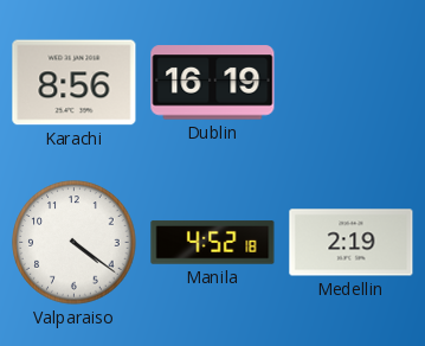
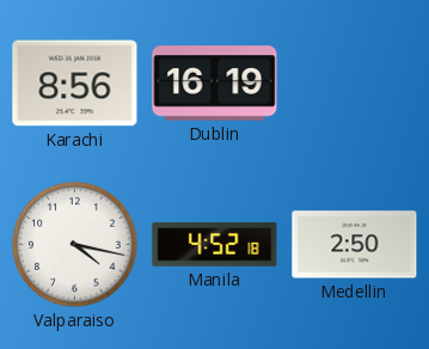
Valparaiso: 4:21 -> 4:17 (75, 245)
Medellin: 2:19 -> 2:50 (355, 245)
